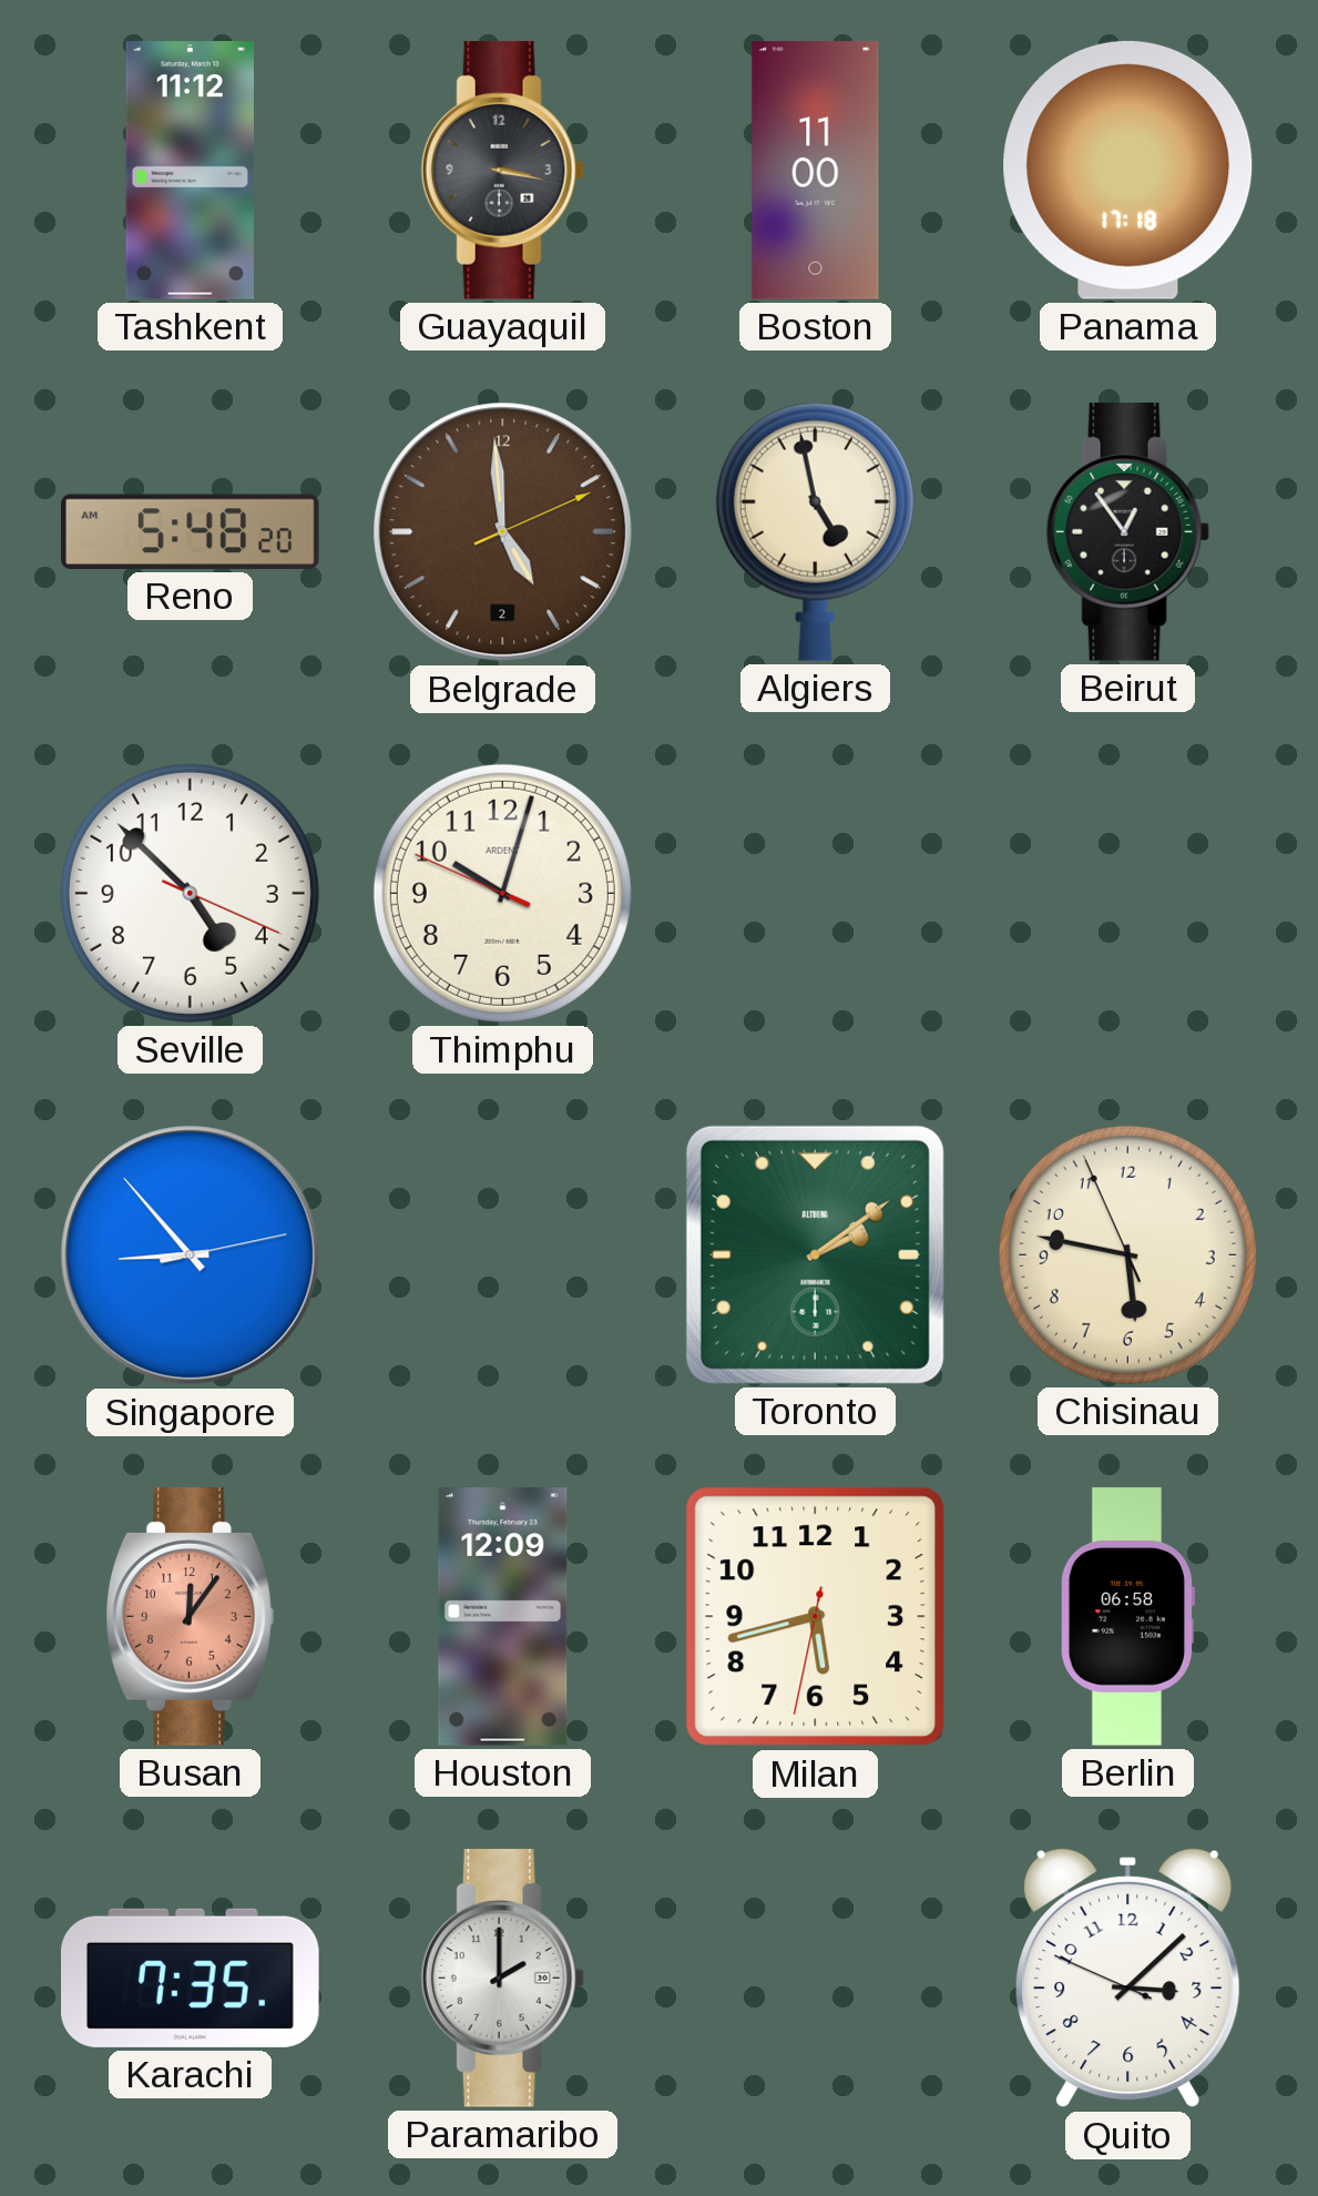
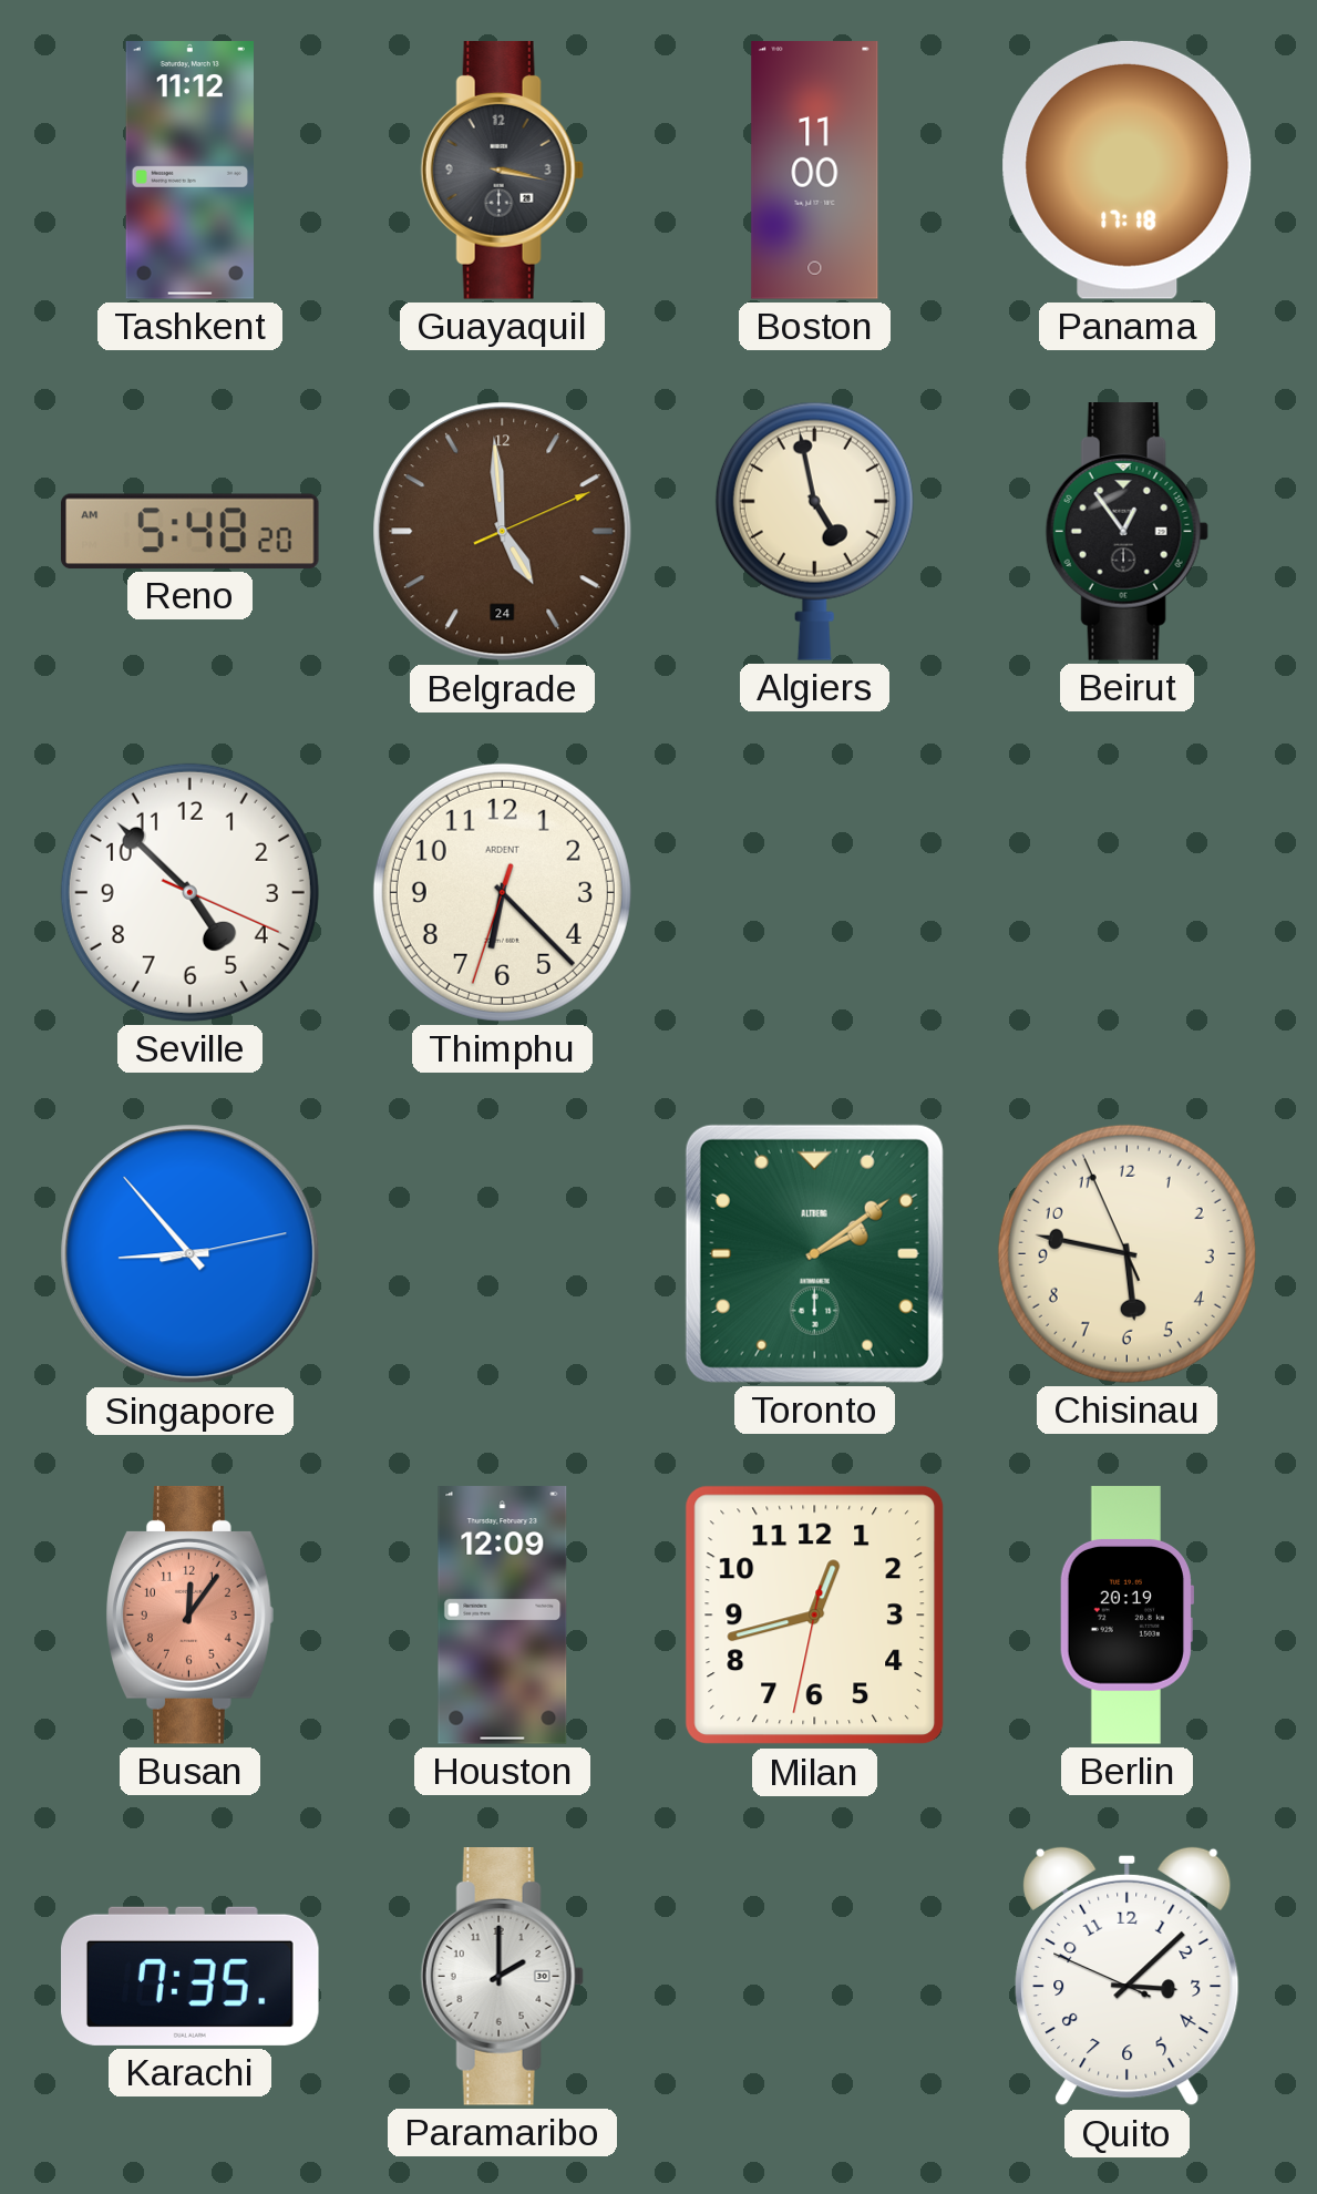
Belgrade date: 2 -> 24 (503, 532)
Thimphu: 10:02 -> 6:22 (502, 892)
Milan: 5:42 -> 12:42 (815, 1616)
Berlin: 06:58 -> 20:19 (1125, 1616)
